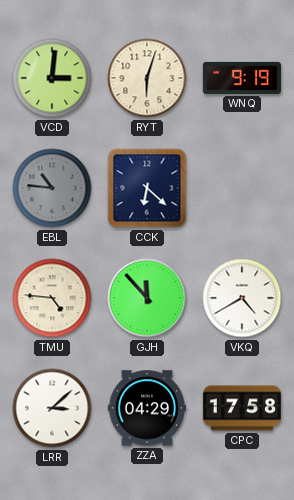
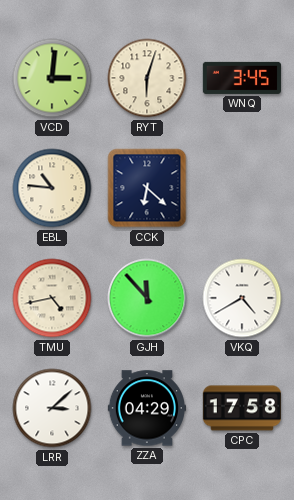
WNQ: 9:19 -> 3:45 (242, 78)
EBL dial: grey -> cream (52, 188)
TMU: 4:46 -> 4:43 (52, 298)
